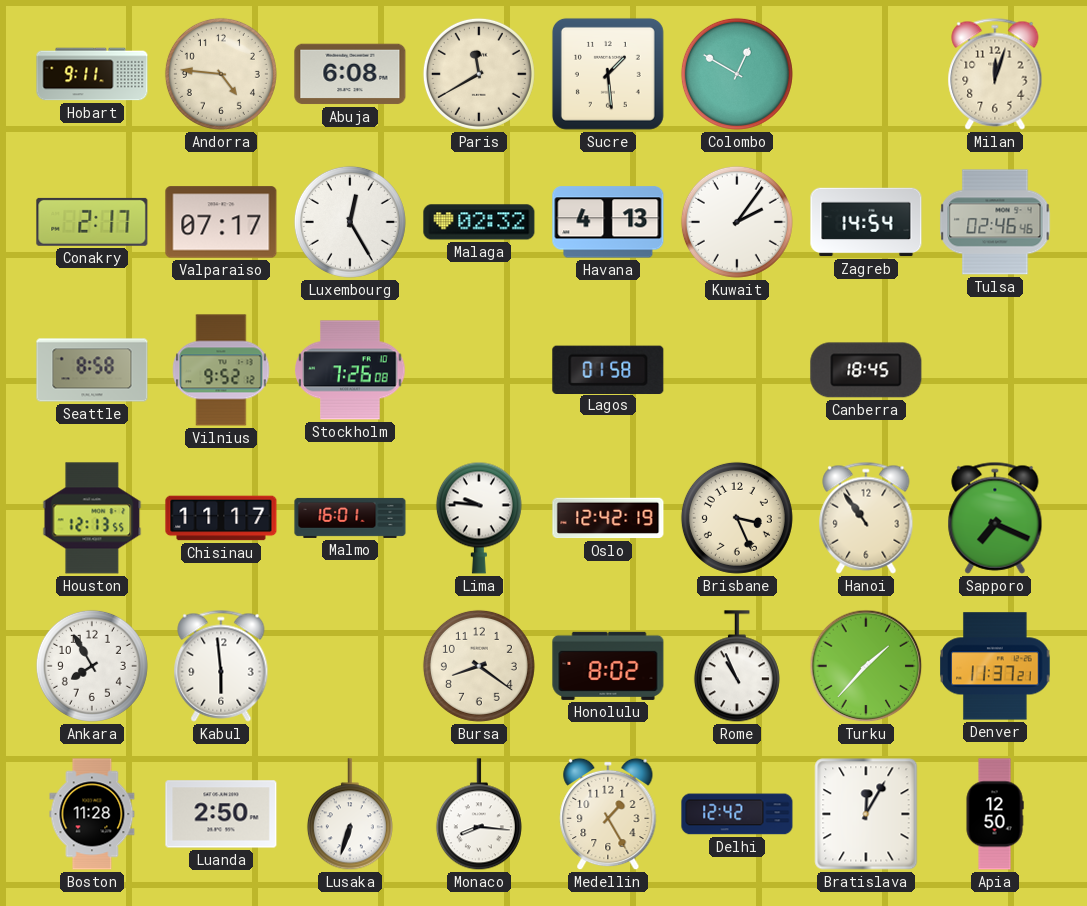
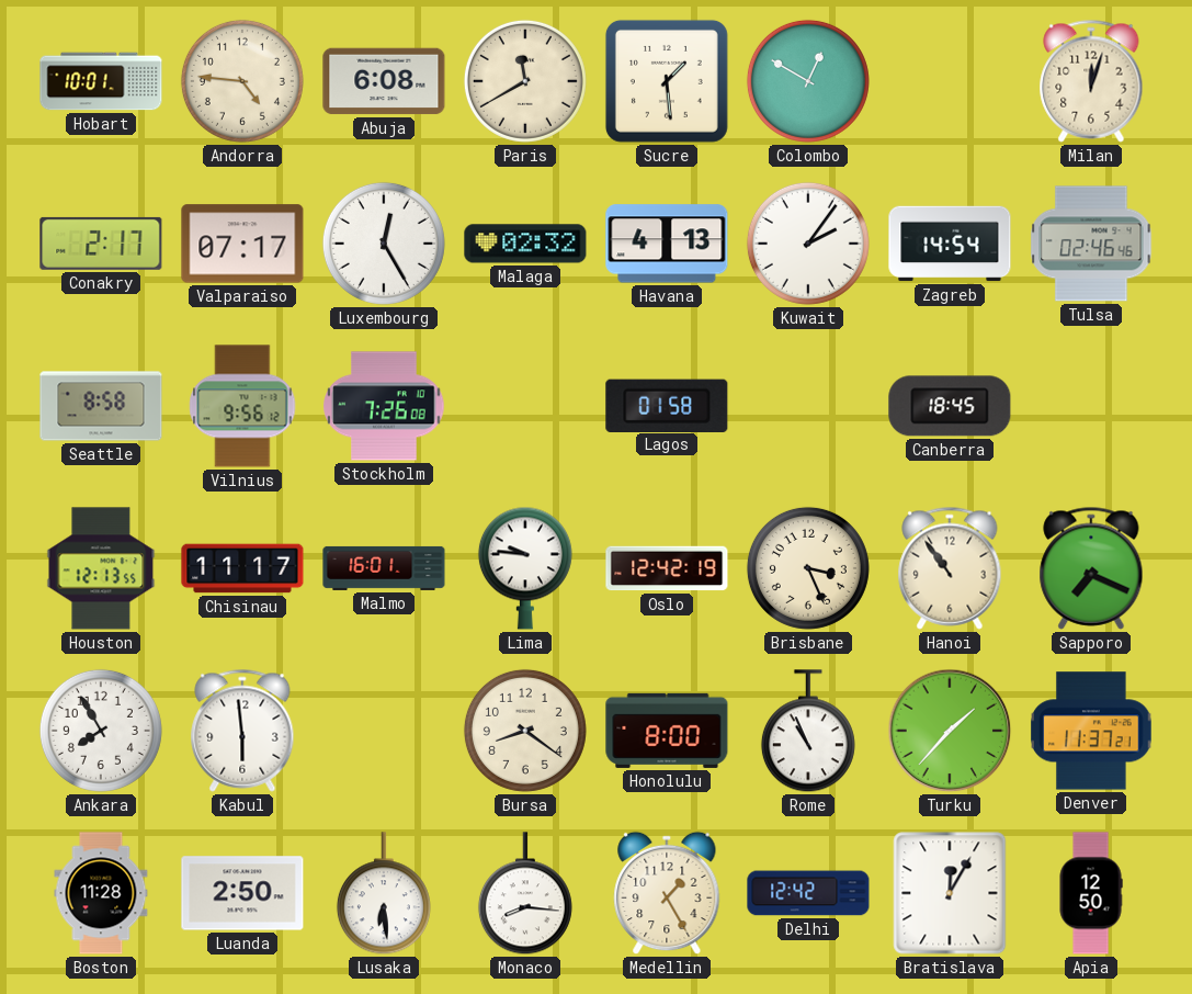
Hobart: 9:11 -> 10:01 (101, 81)
Vilnius: 9:52 -> 9:56 (242, 406)
Honolulu: 8:02 -> 8:00 (667, 731)
Lusaka: 6:33 -> 6:29 (384, 894)
